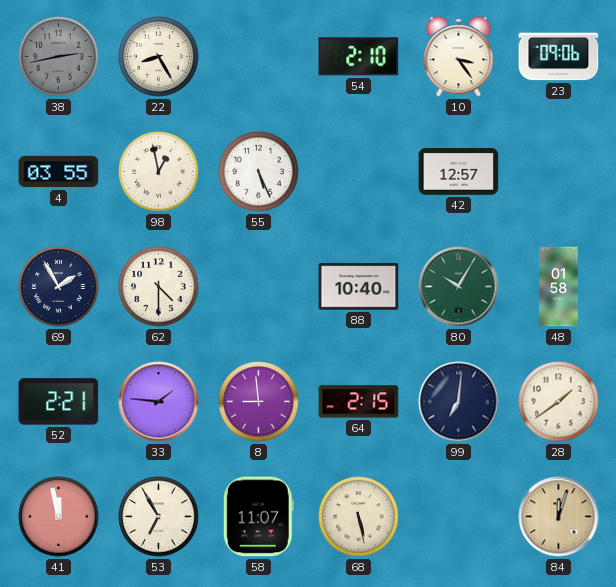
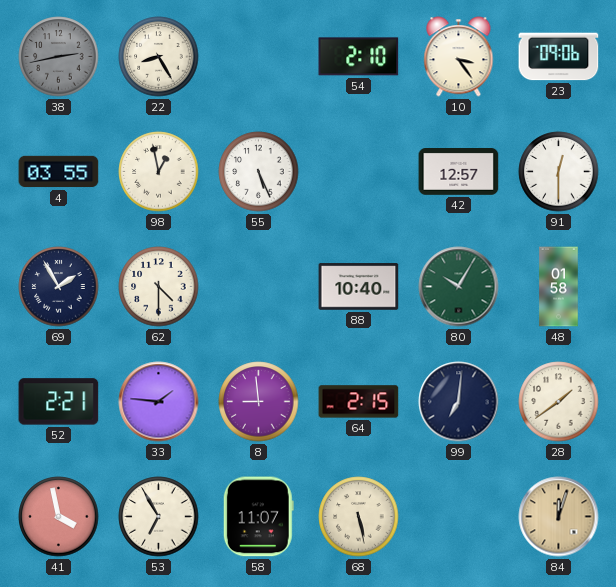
91: none -> 12:30 (559, 172)
41: 11:58 -> 3:58 (59, 517)
